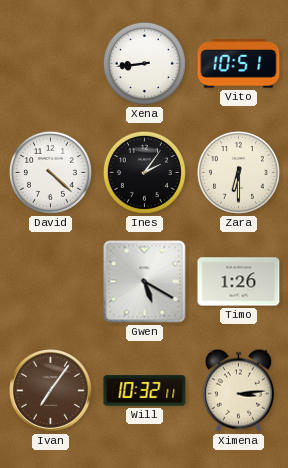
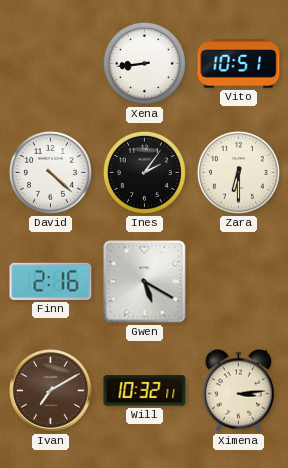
Finn: none -> 2:16 (51, 281)
Timo: 1:26 -> none (239, 282)
Ivan: 7:06 -> 7:10 (51, 391)
